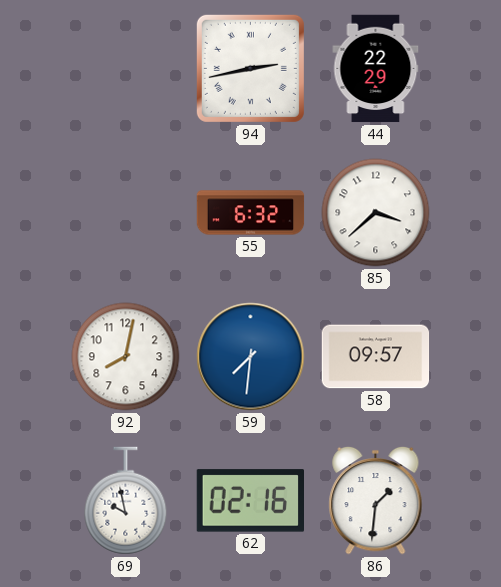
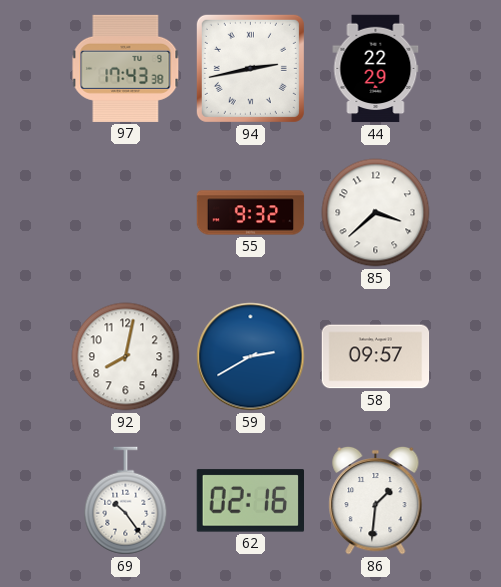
97: none -> 17:43 (126, 68)
55: 6:32 -> 9:32 (251, 213)
59: 7:31 -> 2:40 (251, 357)
69: 9:58 -> 10:24 (126, 501)
